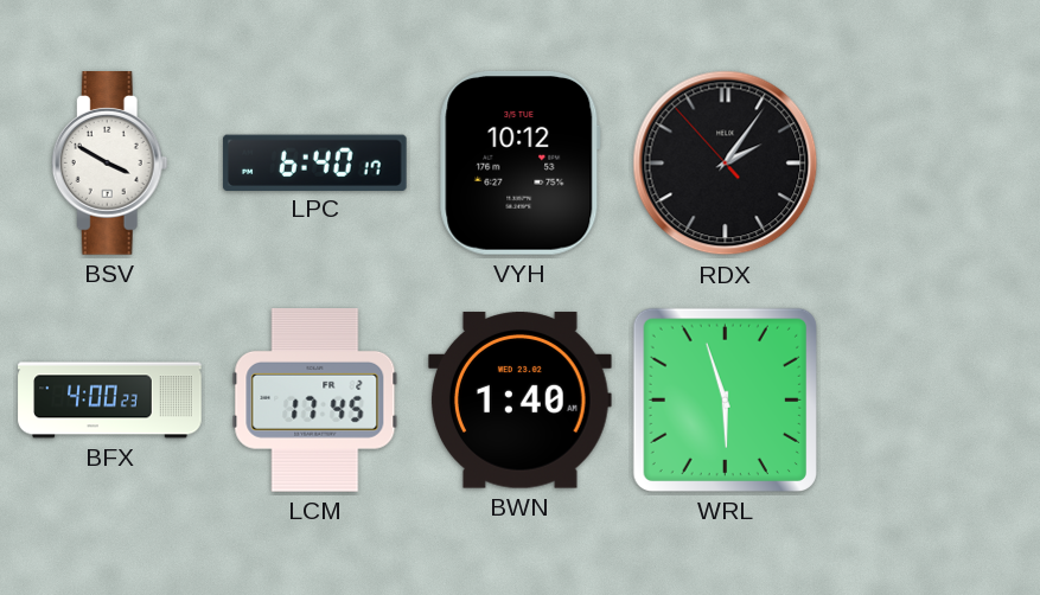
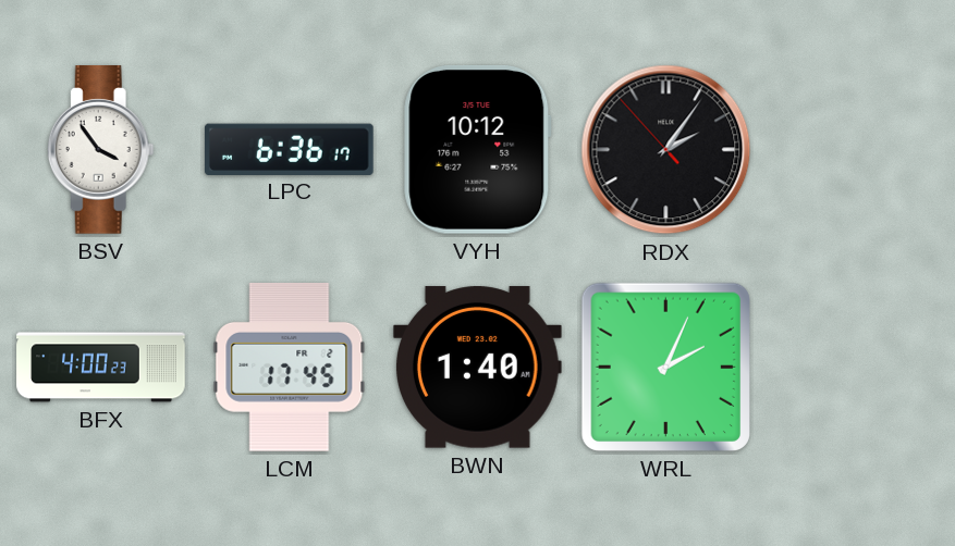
BSV: 3:50 -> 3:54 (100, 150)
LPC: 6:40 -> 6:36 (290, 149)
WRL: 5:57 -> 2:04 (665, 367)
